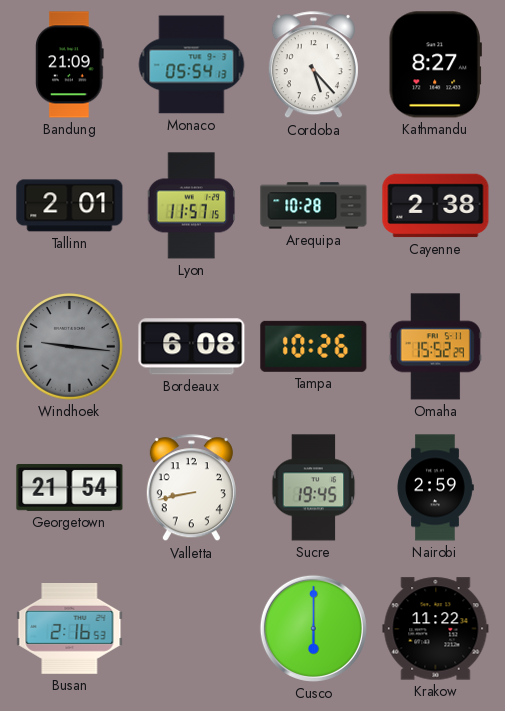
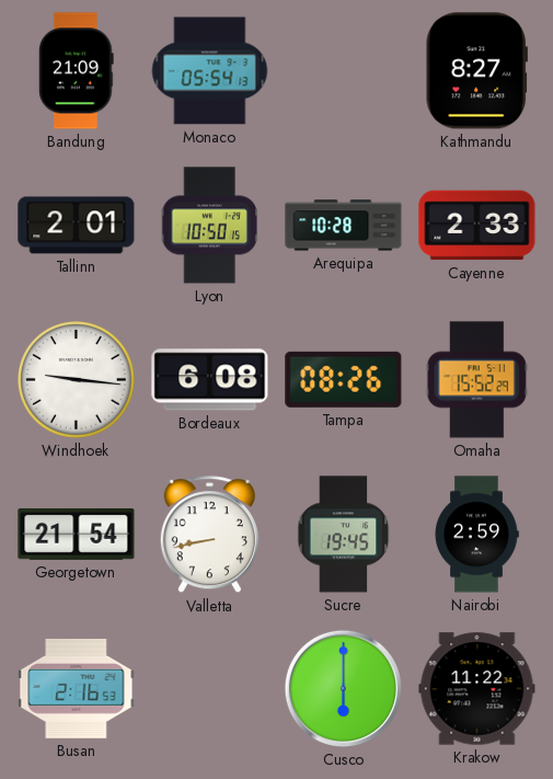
Cordoba: 5:23 -> none (313, 65)
Lyon: 11:57 -> 10:50 (210, 226)
Cayenne: 2:38 -> 2:33 (477, 226)
Windhoek dial: grey -> white (77, 380)
Tampa: 10:26 -> 08:26 (344, 379)
